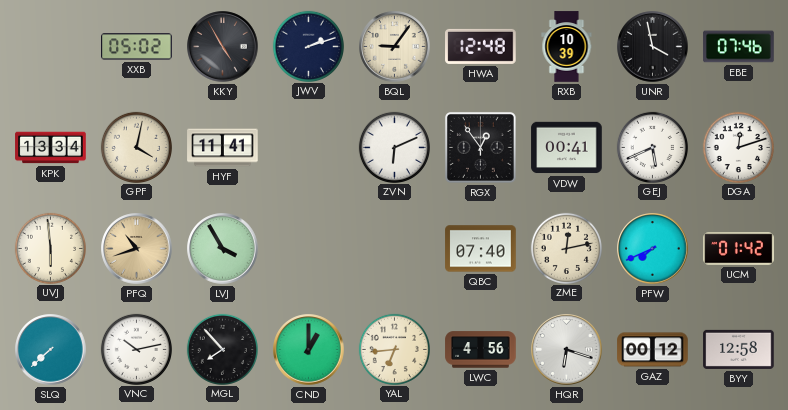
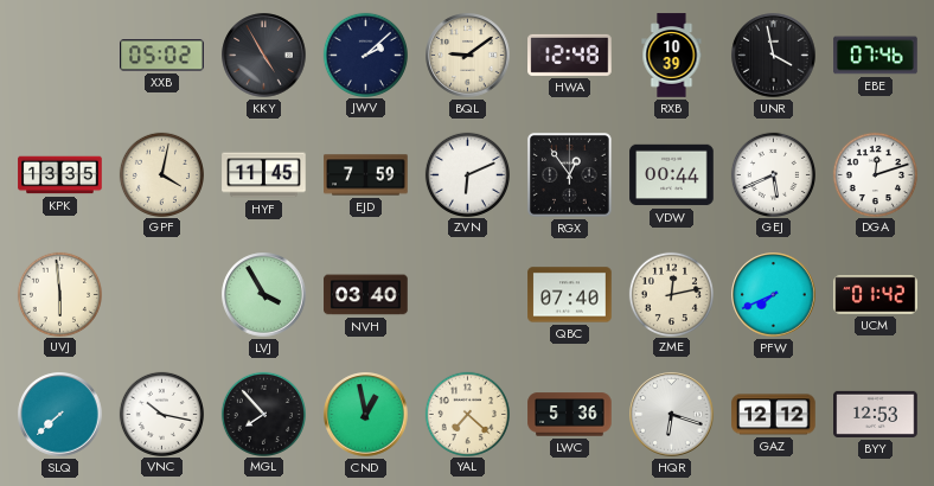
JWV: 2:12 -> 2:08 (365, 55)
BQL: 9:06 -> 9:09 (468, 56)
KPK: 13:34 -> 13:35 (60, 175)
HYF: 11:41 -> 11:45 (264, 175)
EJD: none -> 7:59 (366, 175)
VDW: 00:41 -> 00:44 (672, 175)
PFQ: 10:42 -> none (137, 249)
NVH: none -> 03:40 (366, 295)
VNC: 10:13 -> 10:17 (161, 414)
CND: 1:00 -> 12:58 (366, 415)
YAL: 6:44 -> 7:22 (467, 414)
LWC: 4:56 -> 5:36 (570, 415)
GAZ: 00:12 -> 12:12 (774, 415)
BYY: 12:58 -> 12:53 (876, 414)
